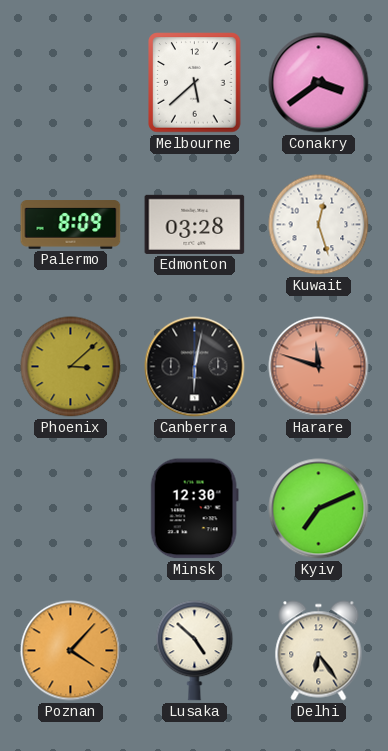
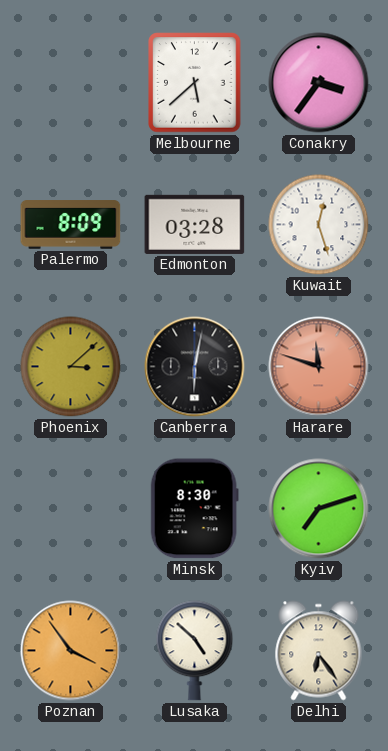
Conakry: 3:39 -> 3:36 (319, 83)
Minsk: 12:30 -> 8:30 (194, 509)
Kyiv: 7:11 -> 7:12 (319, 509)
Poznan: 4:07 -> 3:54 (71, 651)
